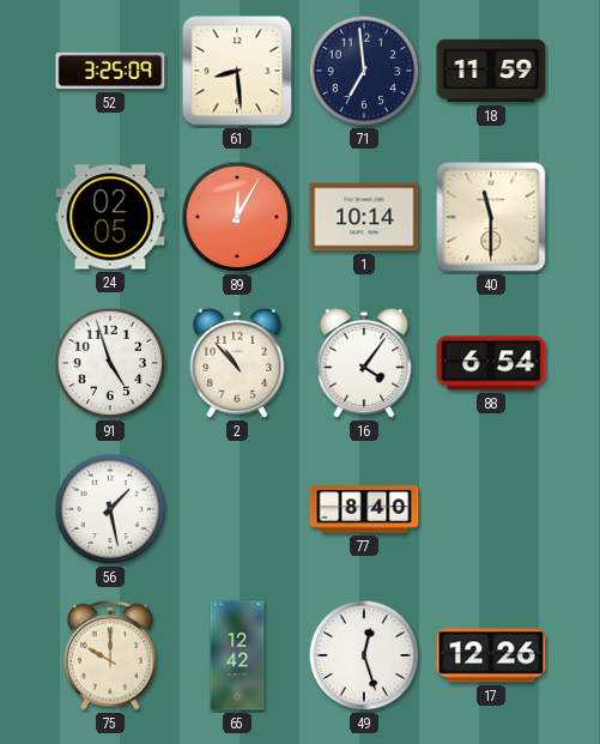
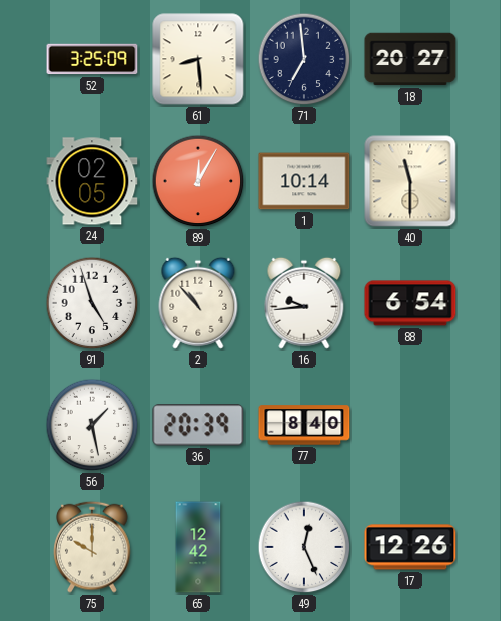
18: 11:59 -> 20:27 (410, 59)
16: 4:06 -> 9:44 (304, 303)
36: none -> 20:39 (198, 425)
49: 12:27 -> 12:26 (304, 547)
